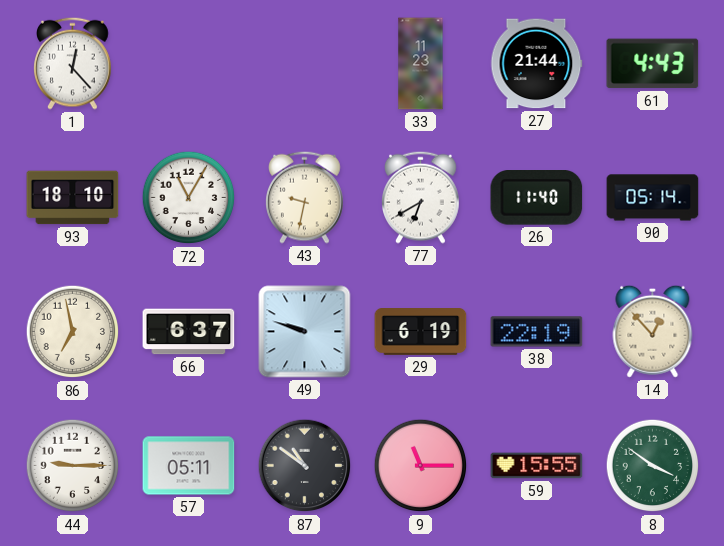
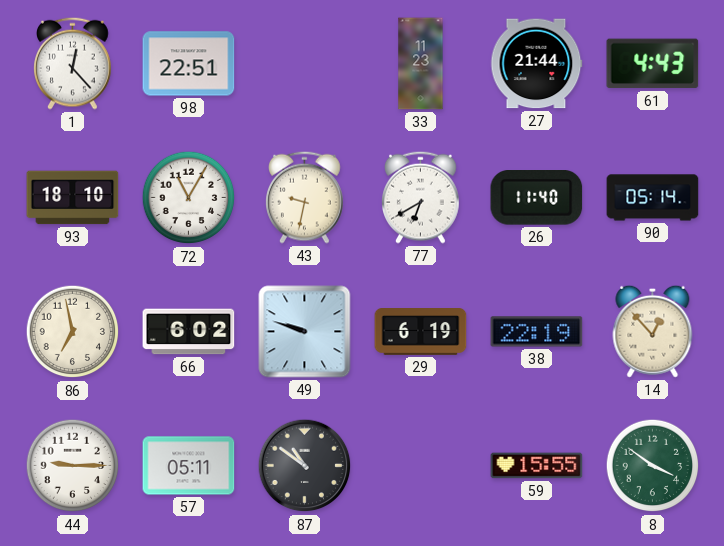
98: none -> 22:51 (189, 64)
66: 6:37 -> 6:02 (189, 332)
9: 11:15 -> none (421, 466)
